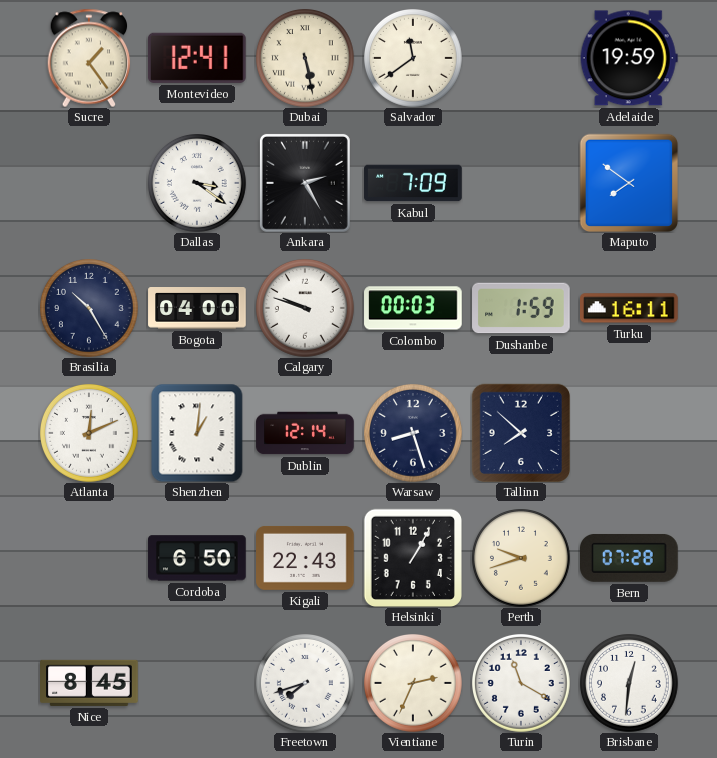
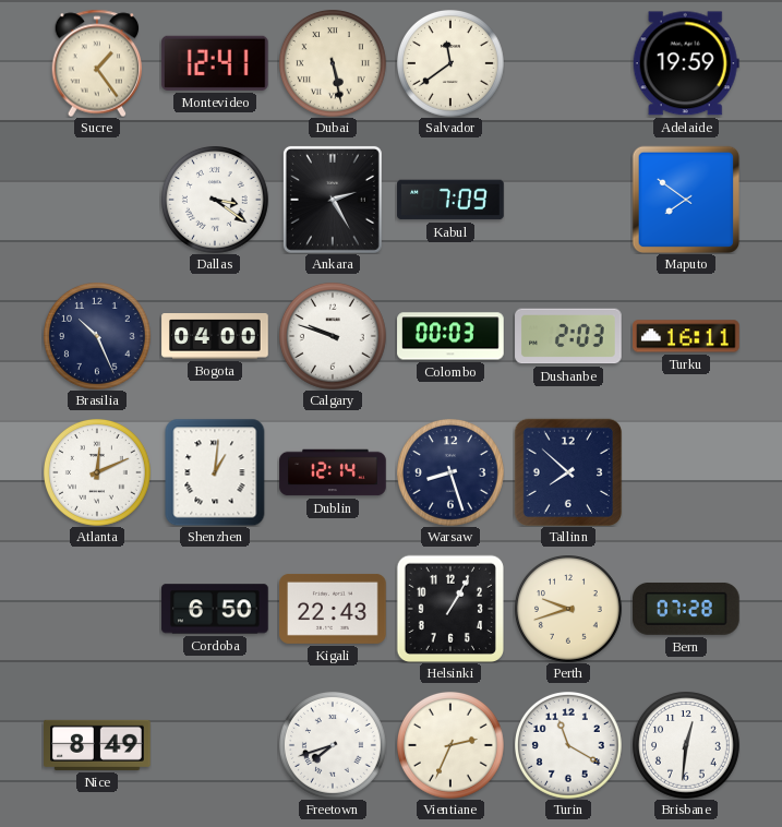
Brasilia: 10:25 -> 10:26 (98, 337)
Dushanbe: 1:59 -> 2:03 (568, 336)
Nice: 8:45 -> 8:49 (97, 745)
